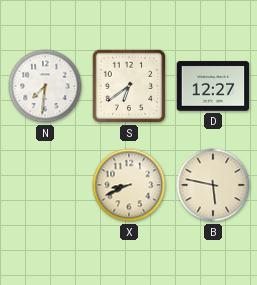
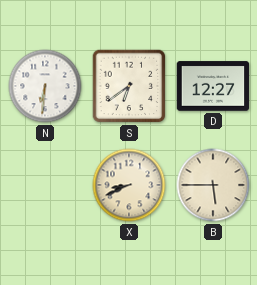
N: 7:31 -> 6:31 (45, 86)
B: 5:47 -> 5:45 (213, 185)
